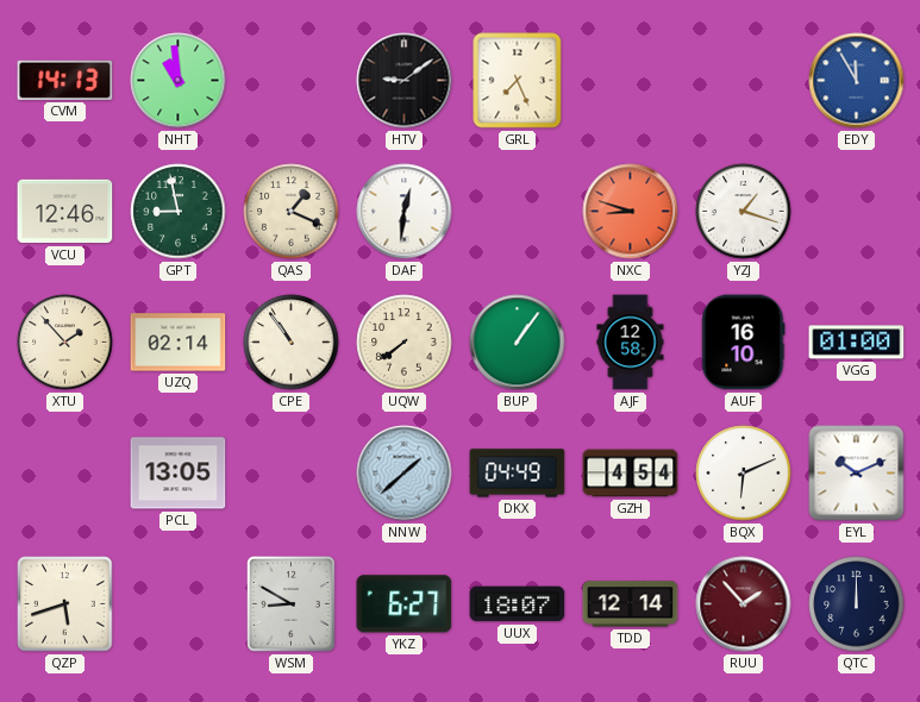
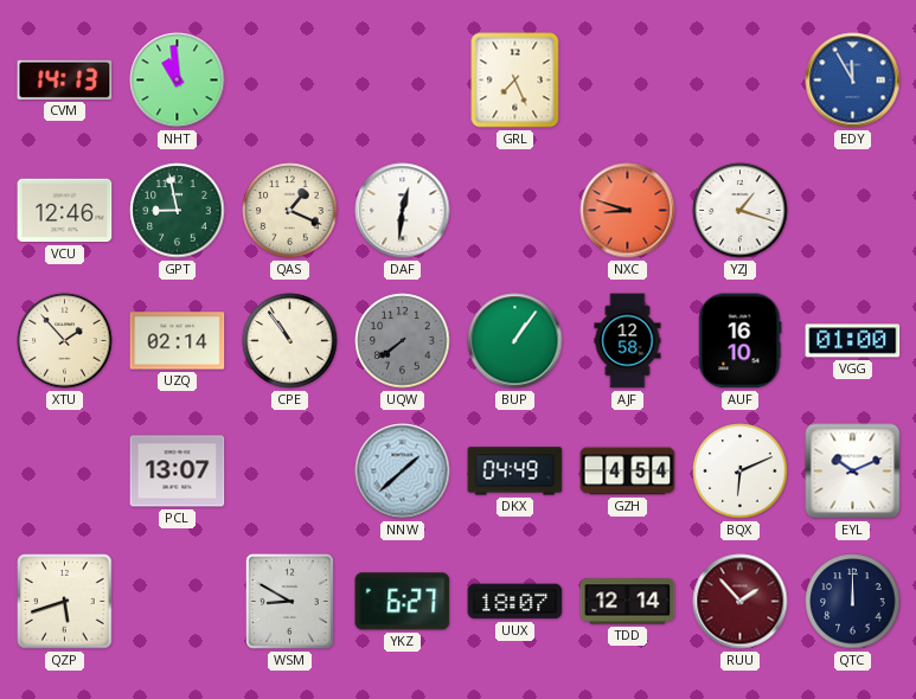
HTV: 9:09 -> none (405, 81)
UQW dial: cream -> grey (403, 341)
PCL: 13:05 -> 13:07 (178, 472)
